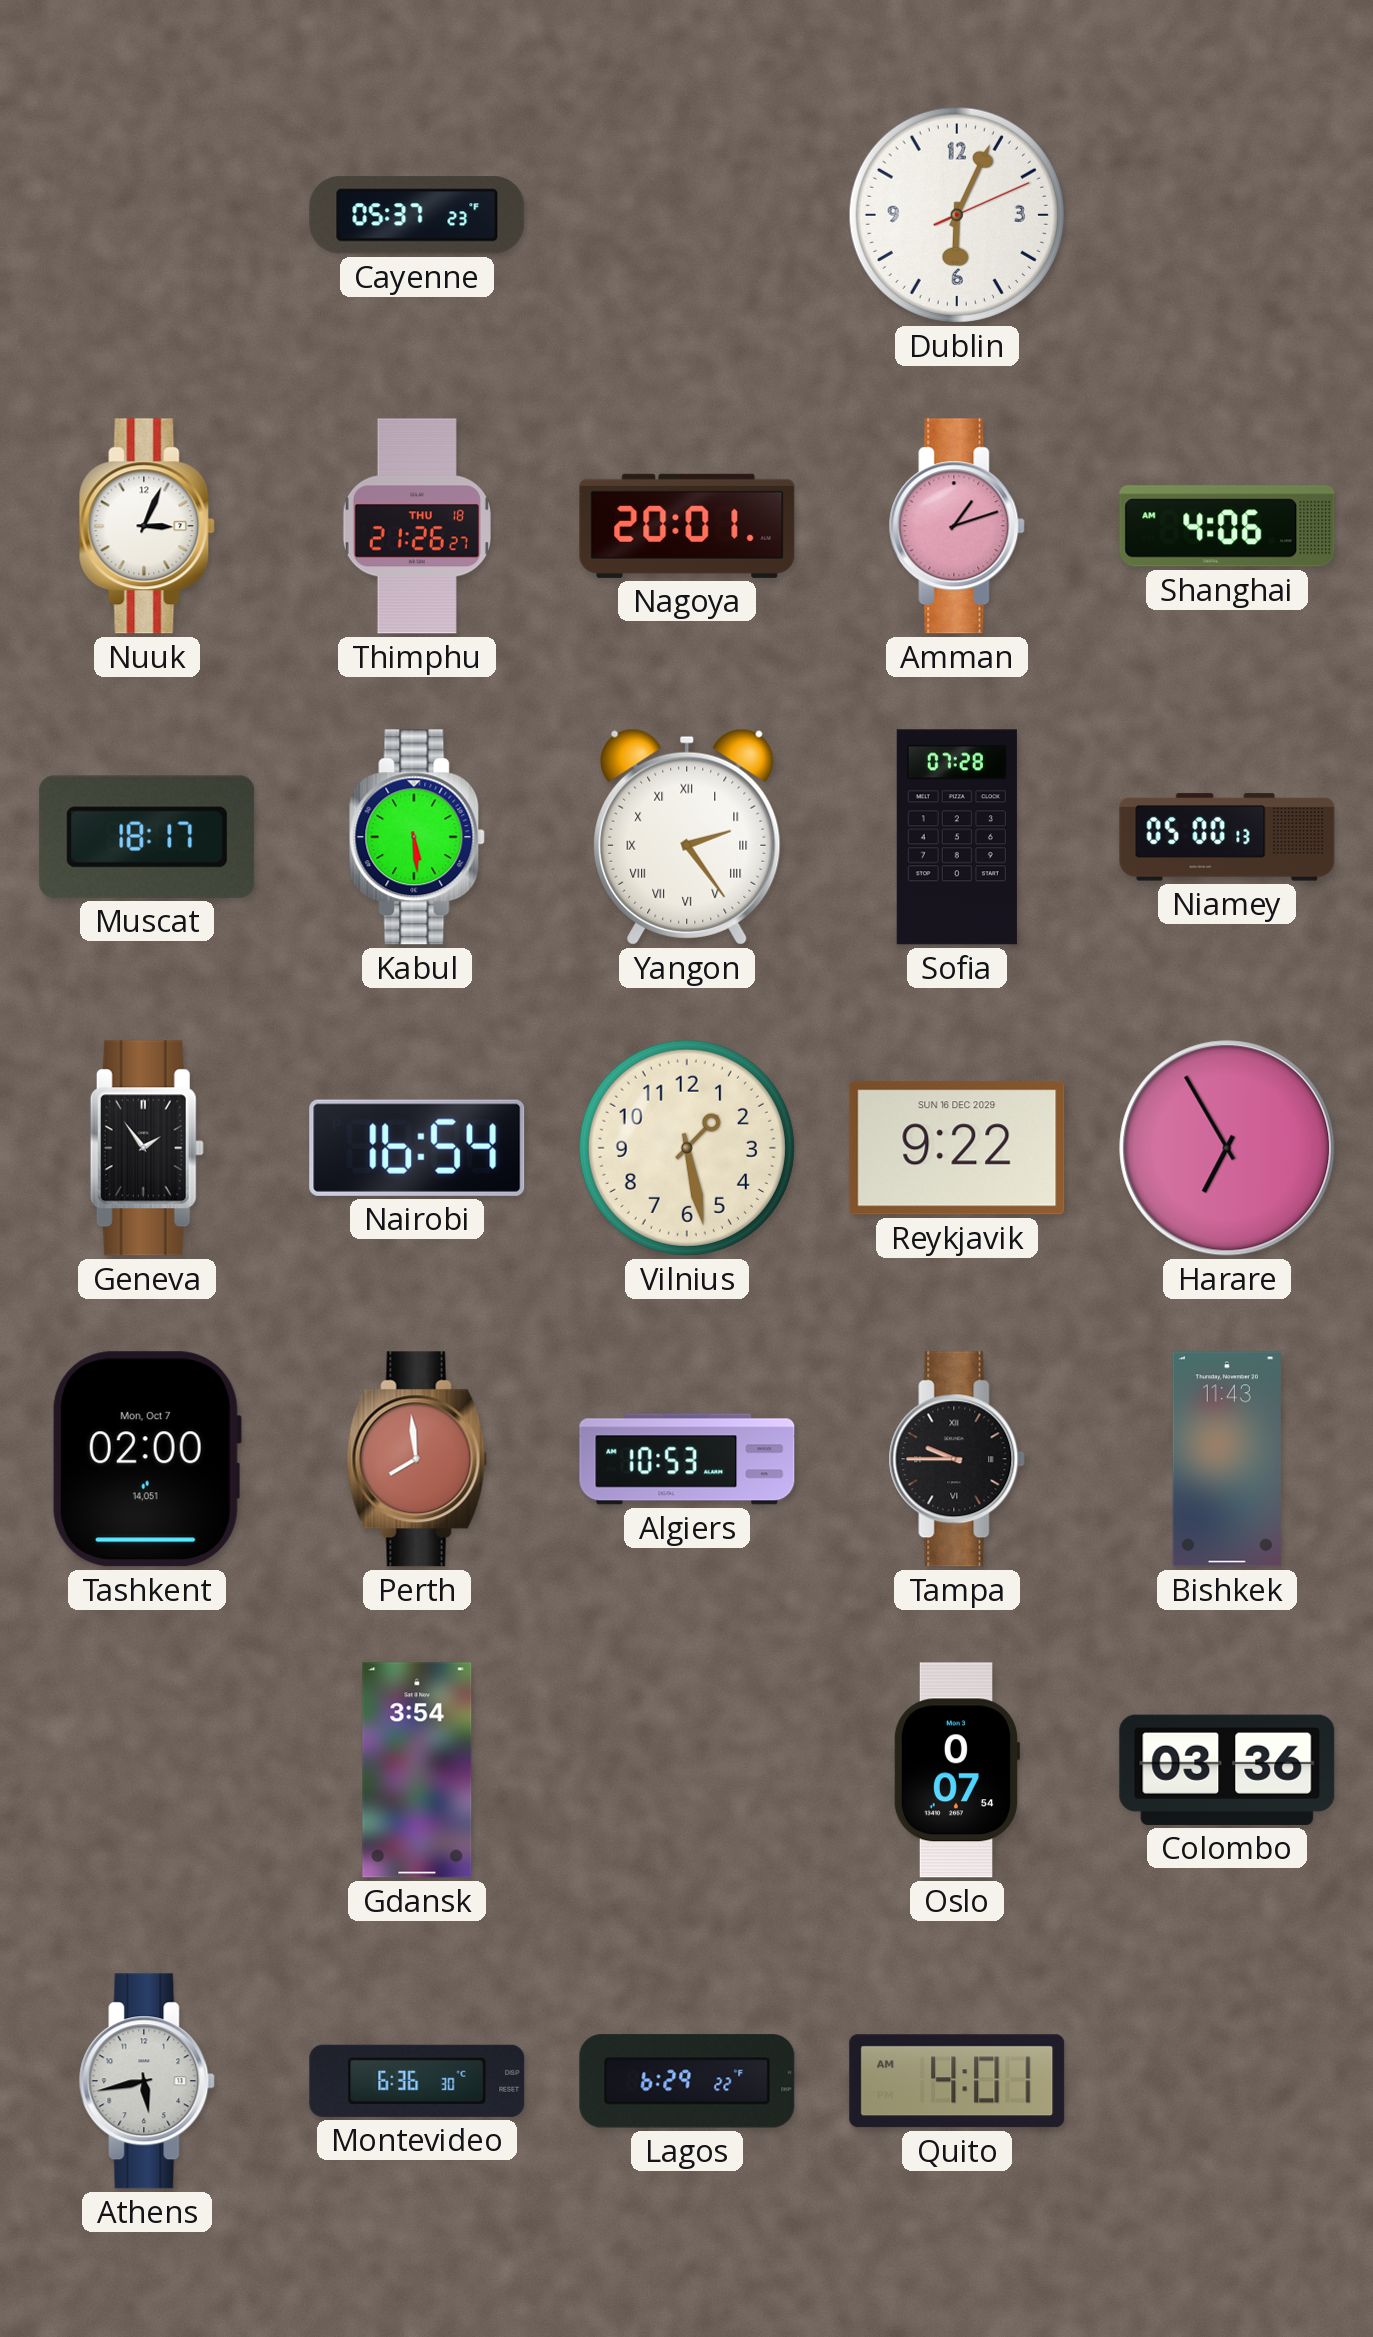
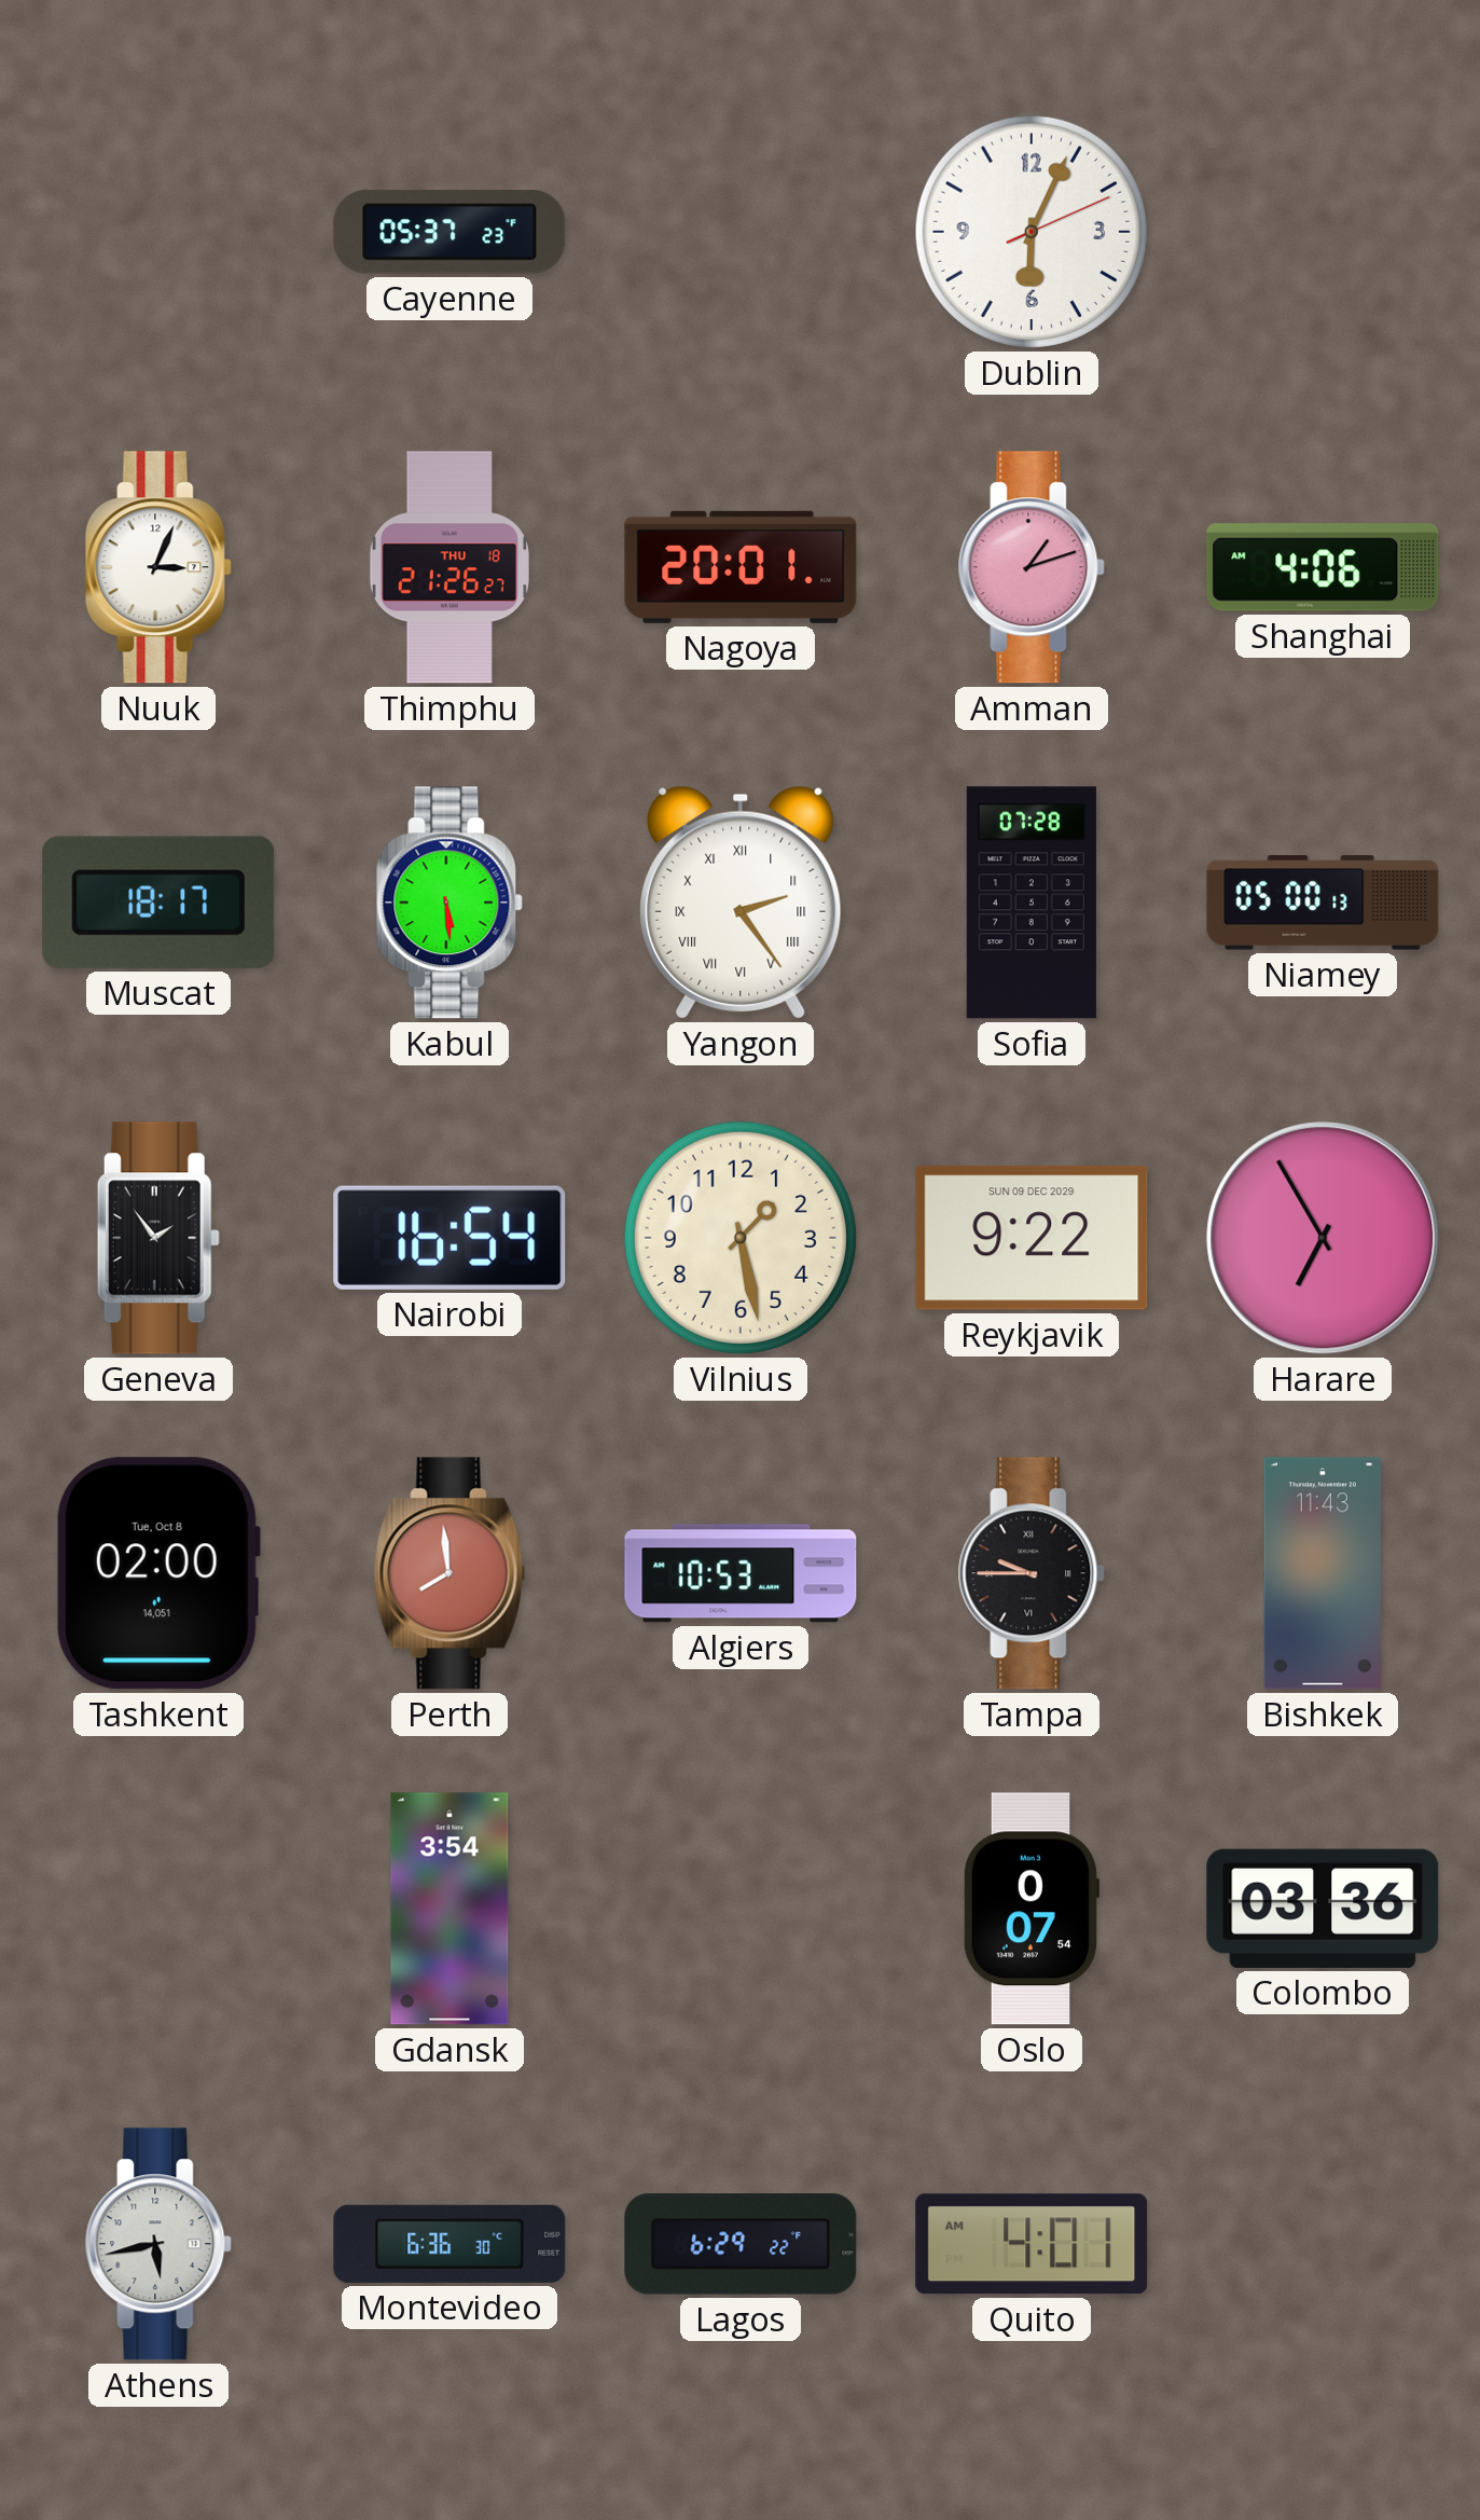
Reykjavik date: SUN 16 DEC 2029 -> SUN 09 DEC 2029 (1032, 1238)
Tashkent date: Mon, Oct 7 -> Tue, Oct 8 (157, 1573)
